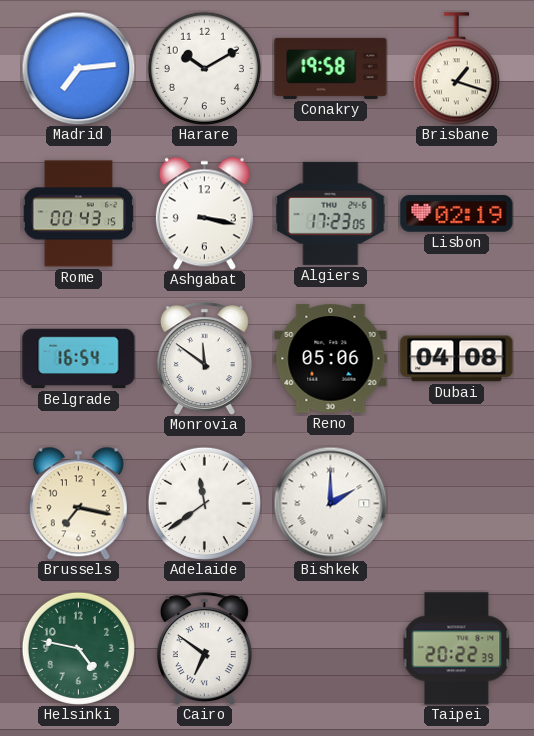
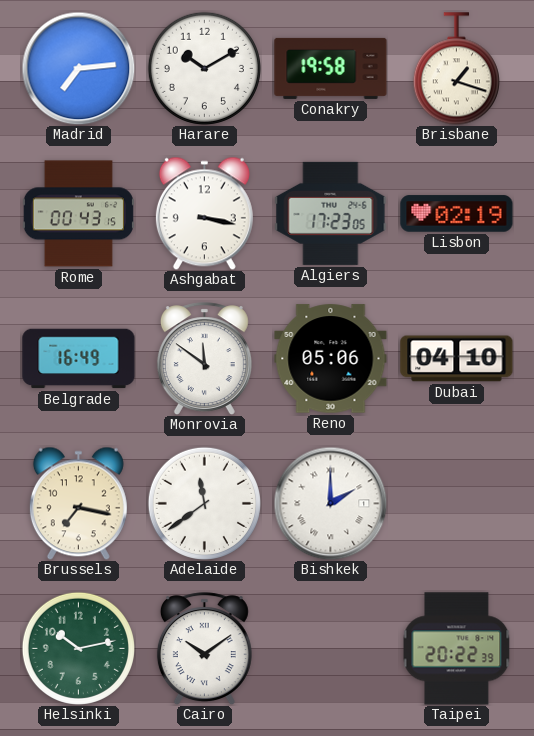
Belgrade: 16:54 -> 16:49 (79, 359)
Dubai: 04:08 -> 04:10 (457, 359)
Helsinki: 4:47 -> 10:13 (78, 648)
Cairo: 6:51 -> 10:09 (204, 649)
